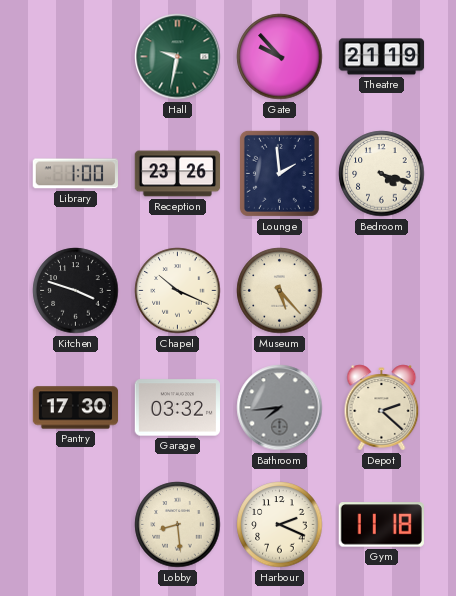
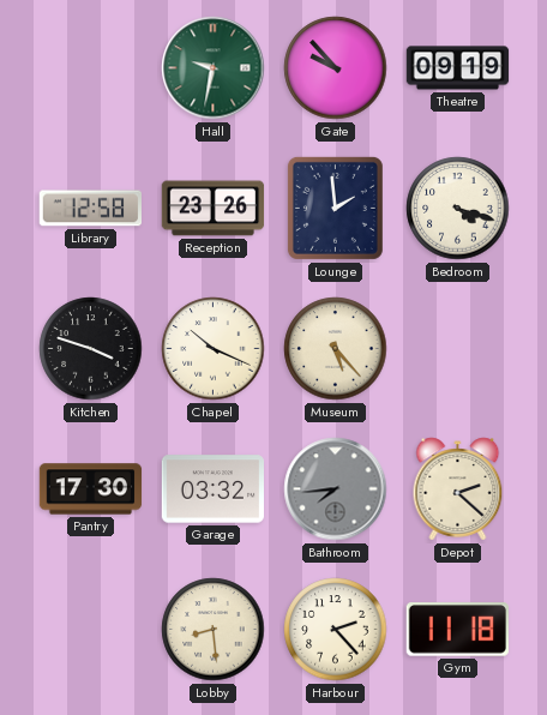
Theatre: 21:19 -> 09:19 (458, 68)
Library: 1:00 -> 12:58 (90, 209)
Harbour: 2:19 -> 2:23 (336, 630)
